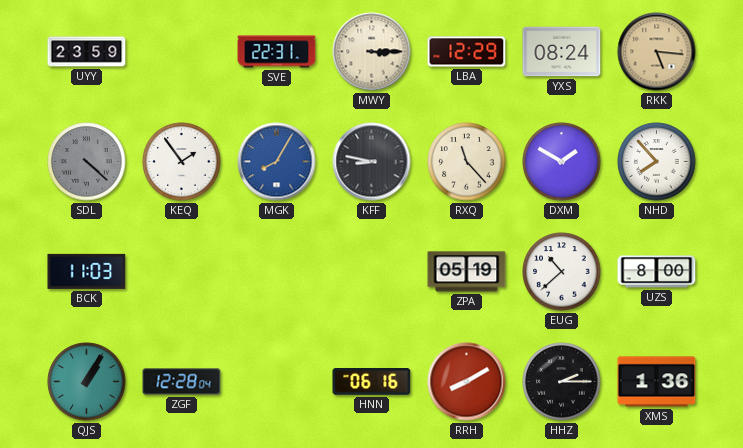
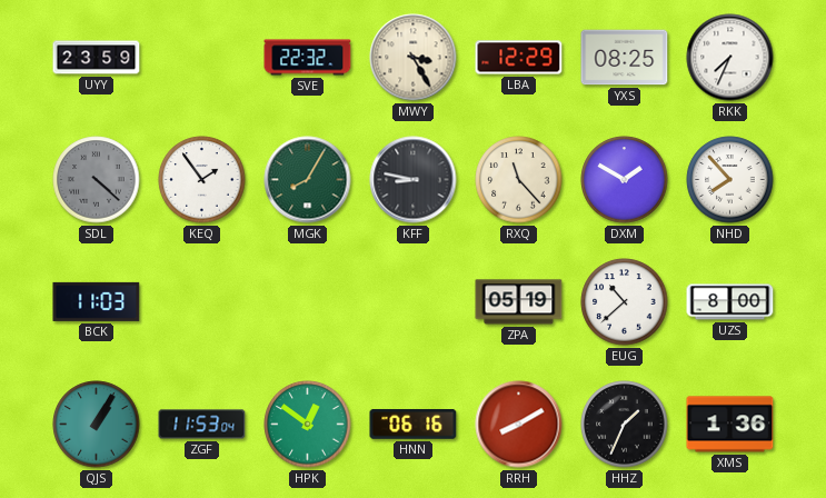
SVE: 22:31 -> 22:32 (308, 58)
MWY: 3:15 -> 3:25 (414, 58)
YXS: 08:24 -> 08:25 (625, 58)
RKK: 5:16 -> 7:34 (730, 58)
RKK dial: champagne -> white (730, 58)
MGK dial: blue -> green (308, 180)
ZGF: 12:28 -> 11:53 (202, 425)
HPK: none -> 12:51 (308, 425)
HHZ: 2:15 -> 1:34 (625, 425)
